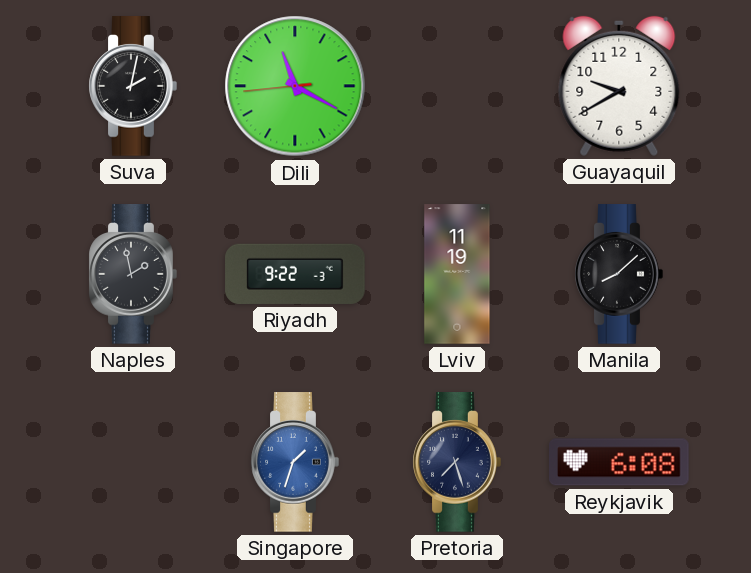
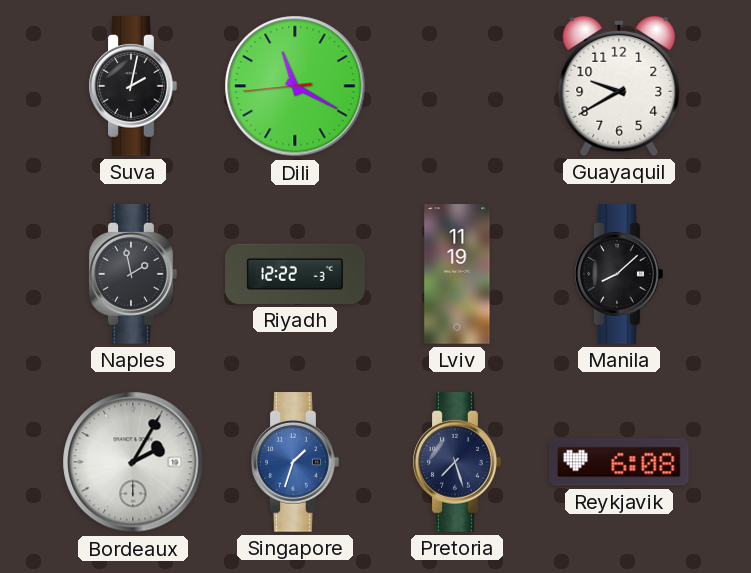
Riyadh: 9:22 -> 12:22 (295, 274)
Bordeaux: none -> 2:05 (133, 462)
